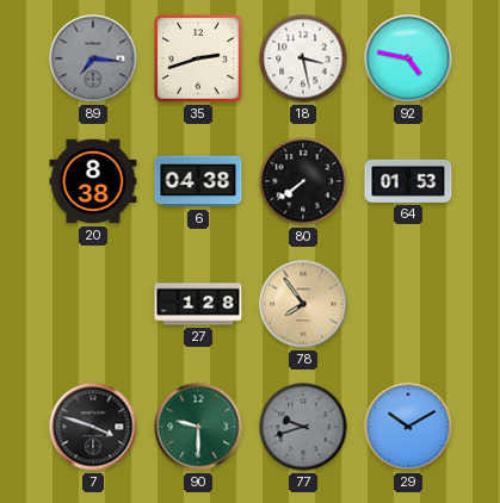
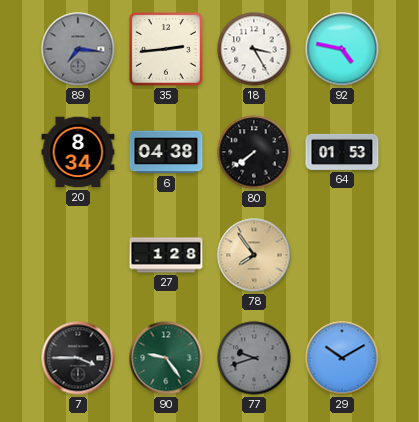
35: 2:42 -> 2:44 (167, 50)
18: 3:28 -> 3:25 (254, 49)
20: 8:38 -> 8:34 (78, 152)
7: 3:48 -> 3:45 (78, 358)
90: 9:30 -> 9:24 (166, 358)
